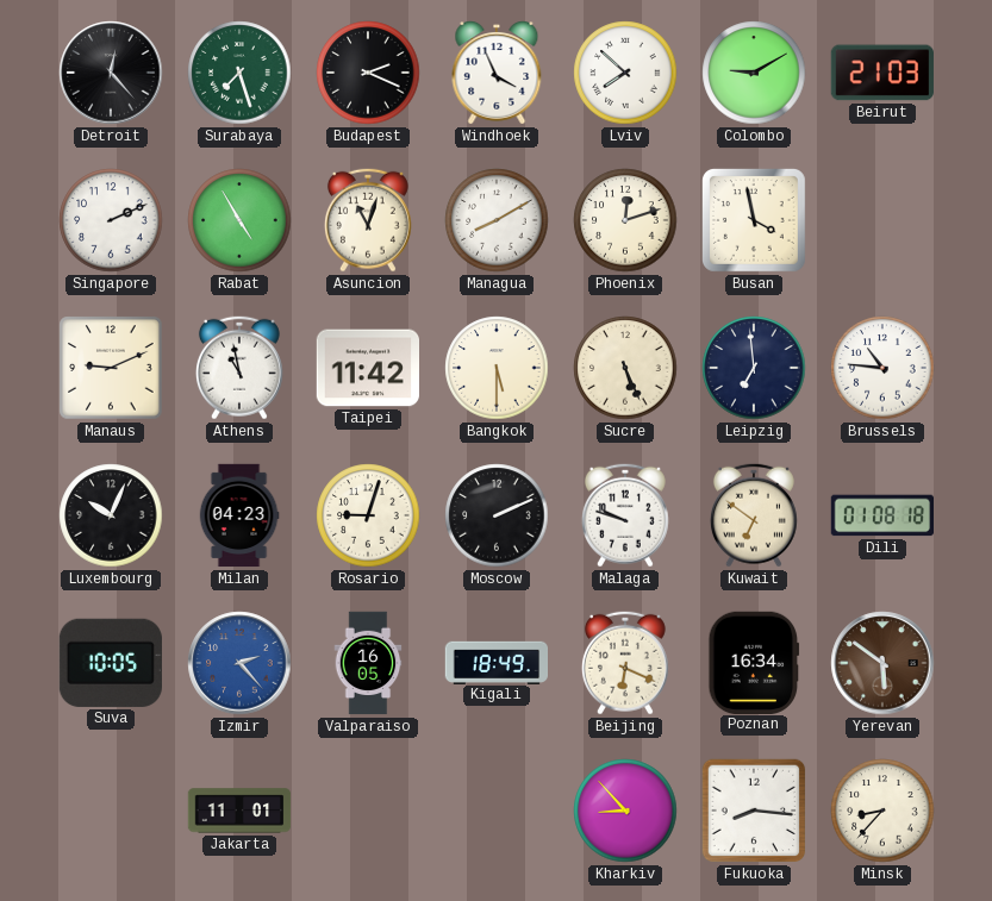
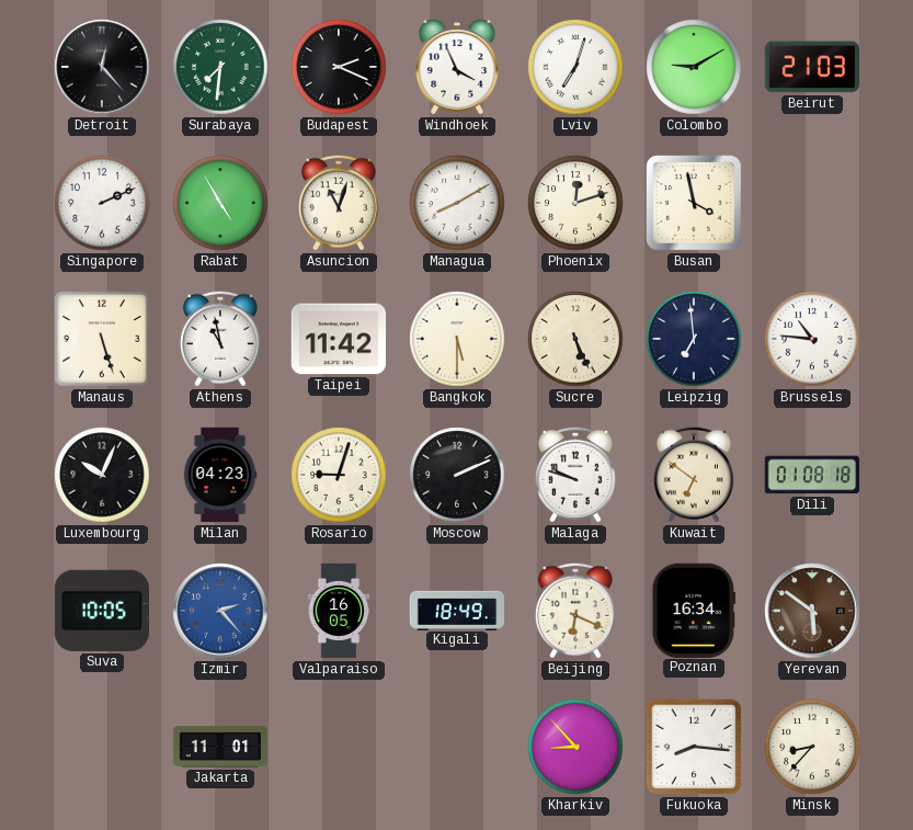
Surabaya: 7:27 -> 7:31 (220, 67)
Lviv: 7:52 -> 7:03 (575, 67)
Manaus: 9:11 -> 5:27 (102, 339)
